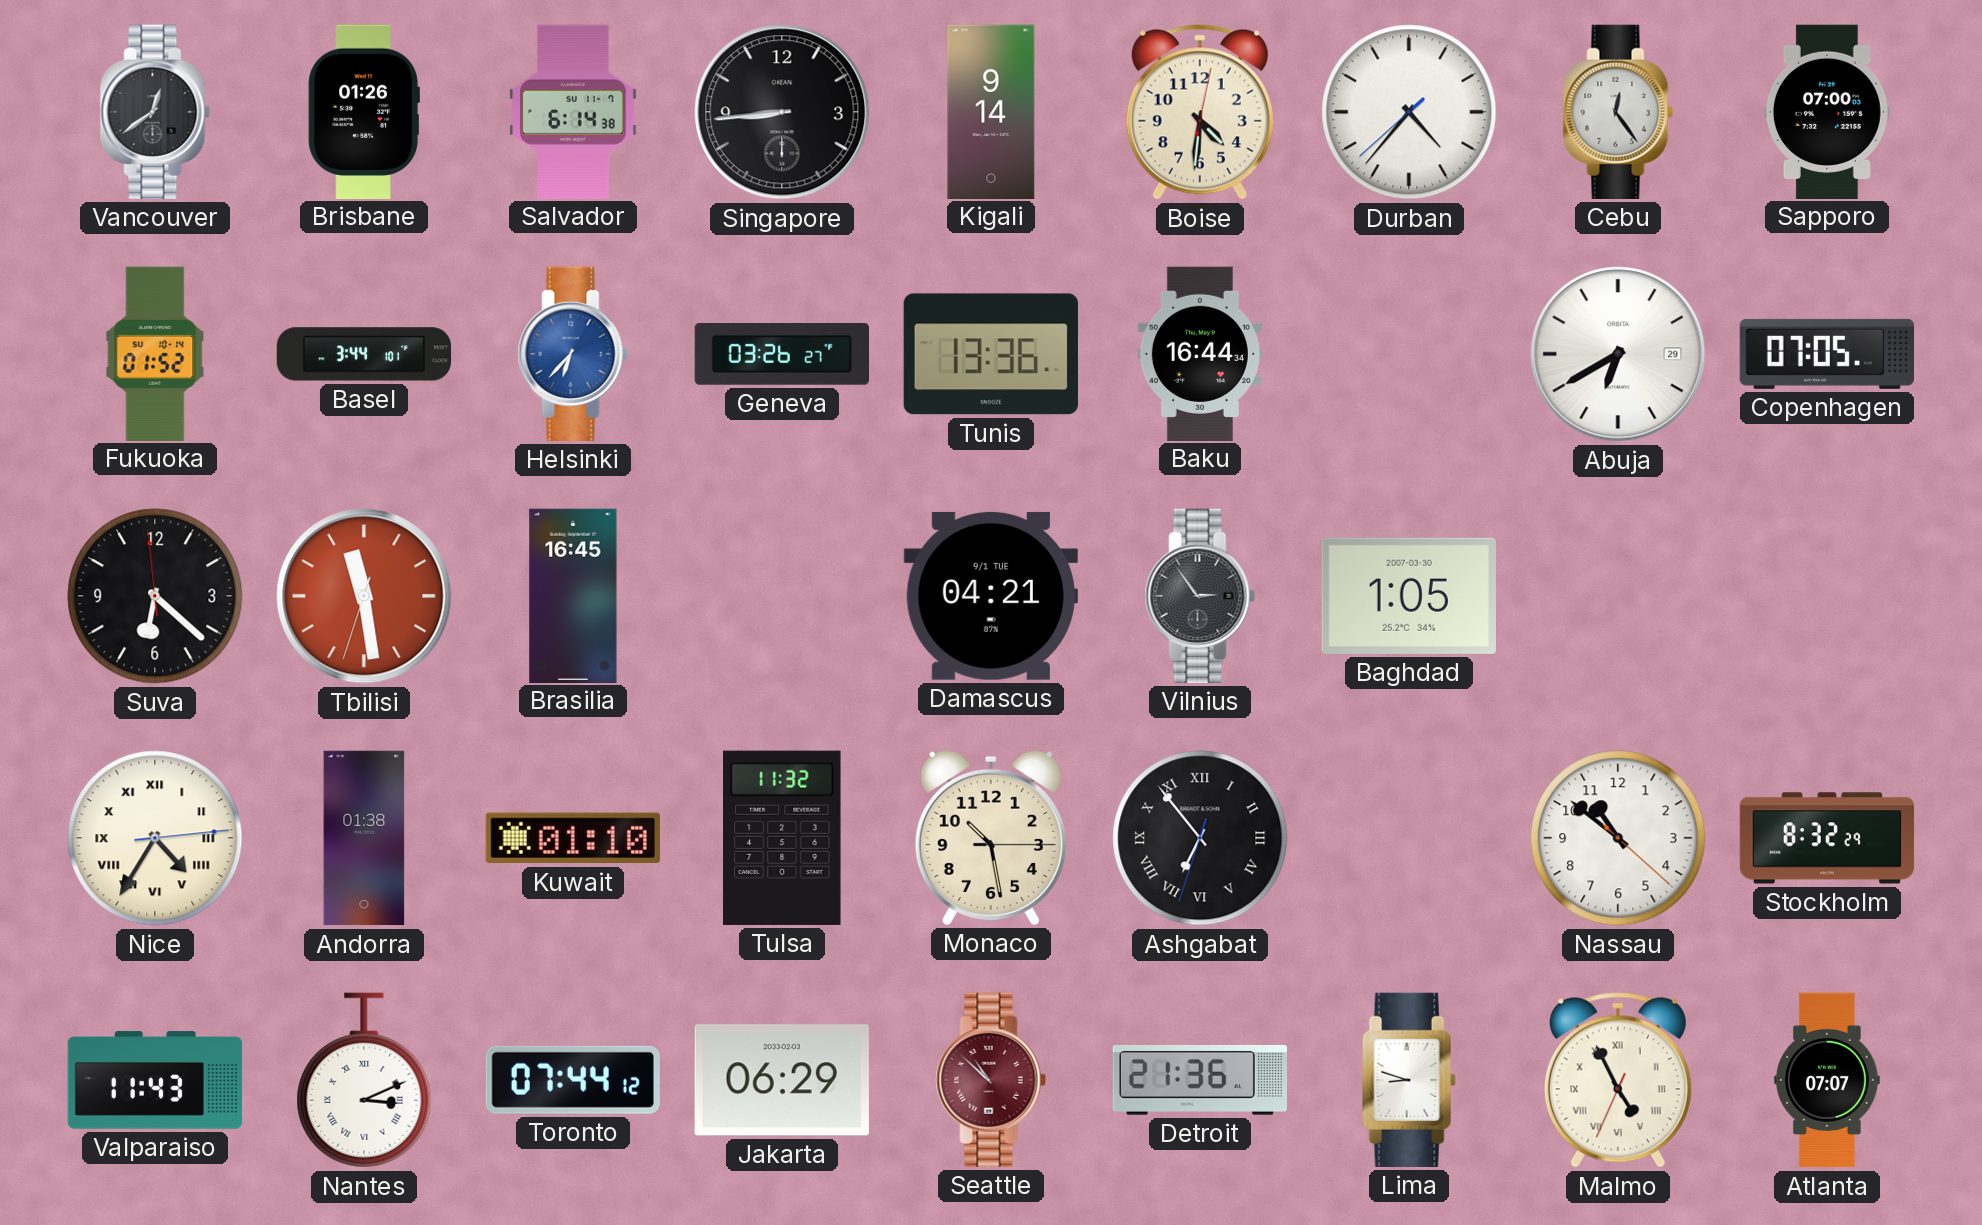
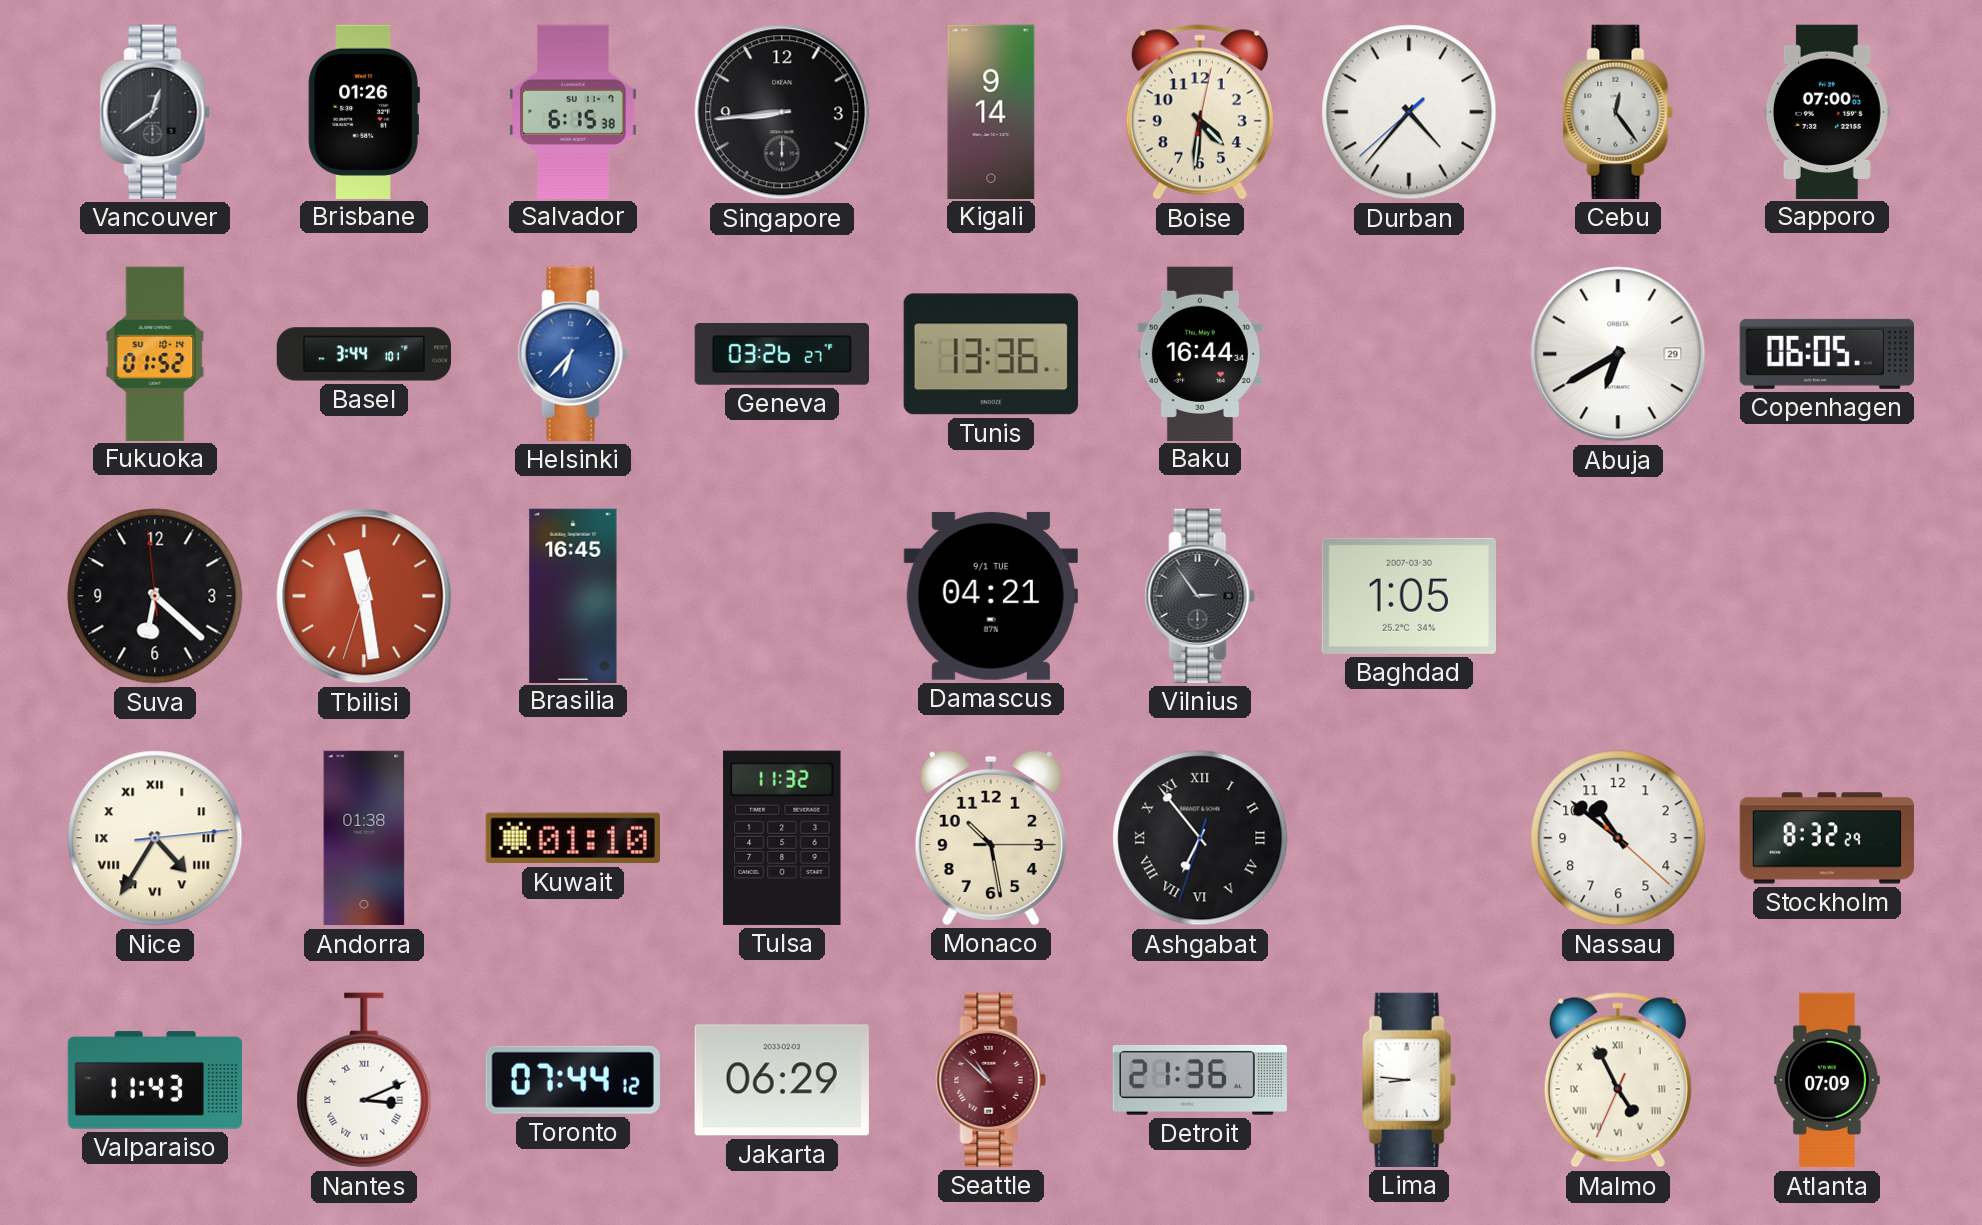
Salvador: 6:14 -> 6:15 (573, 111)
Copenhagen: 07:05 -> 06:05 (1826, 354)
Lima: 8:48 -> 8:46 (1409, 1080)
Atlanta: 07:07 -> 07:09 (1827, 1080)
